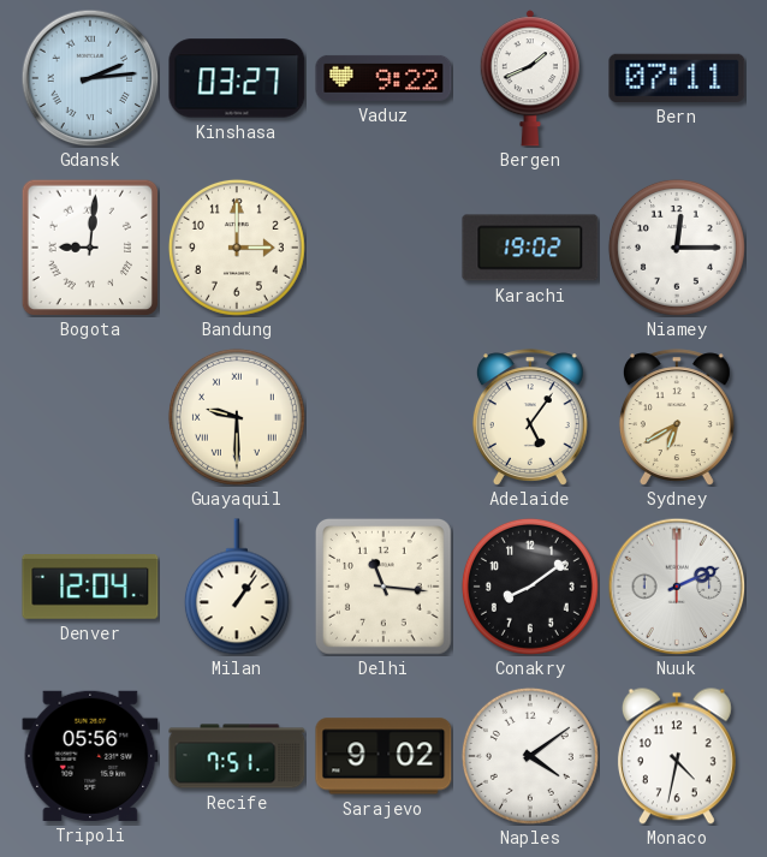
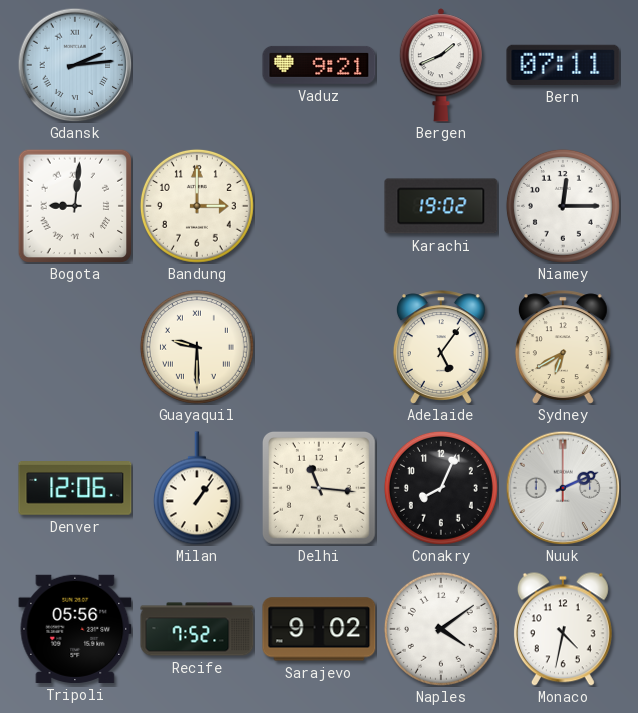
Kinshasa: 03:27 -> none (237, 78)
Vaduz: 9:22 -> 9:21 (319, 65)
Denver: 12:04 -> 12:06 (75, 488)
Conakry: 8:09 -> 8:04 (441, 488)
Recife: 7:51 -> 7:52 (197, 629)
